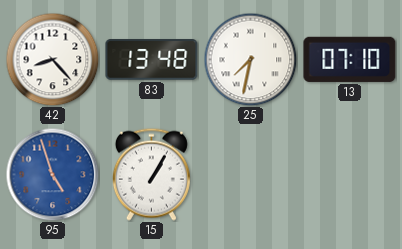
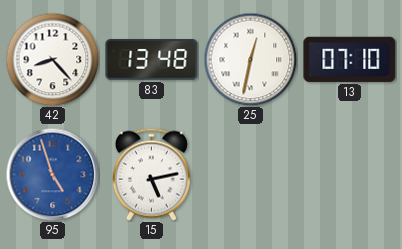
25: 7:32 -> 12:32 (250, 59)
15: 1:05 -> 5:13 (151, 174)
